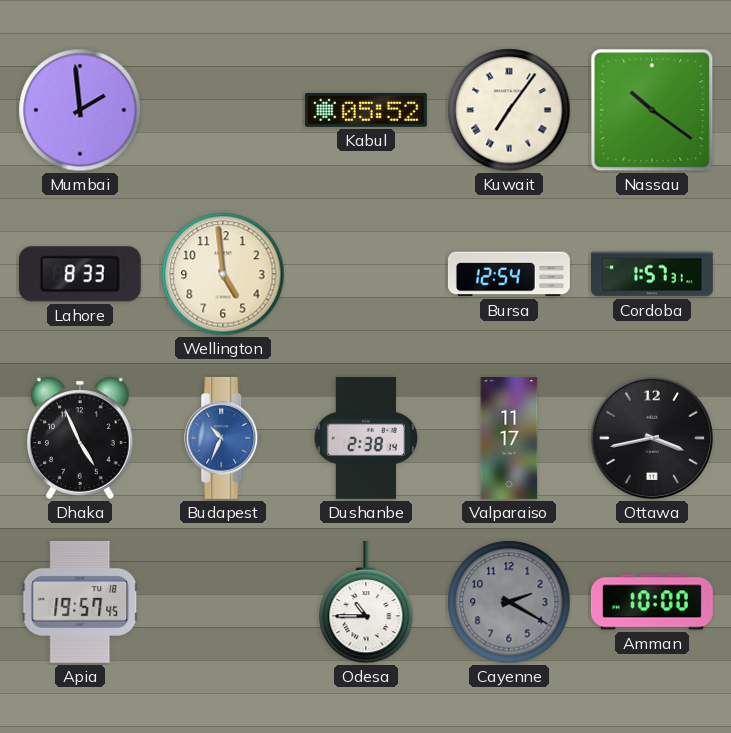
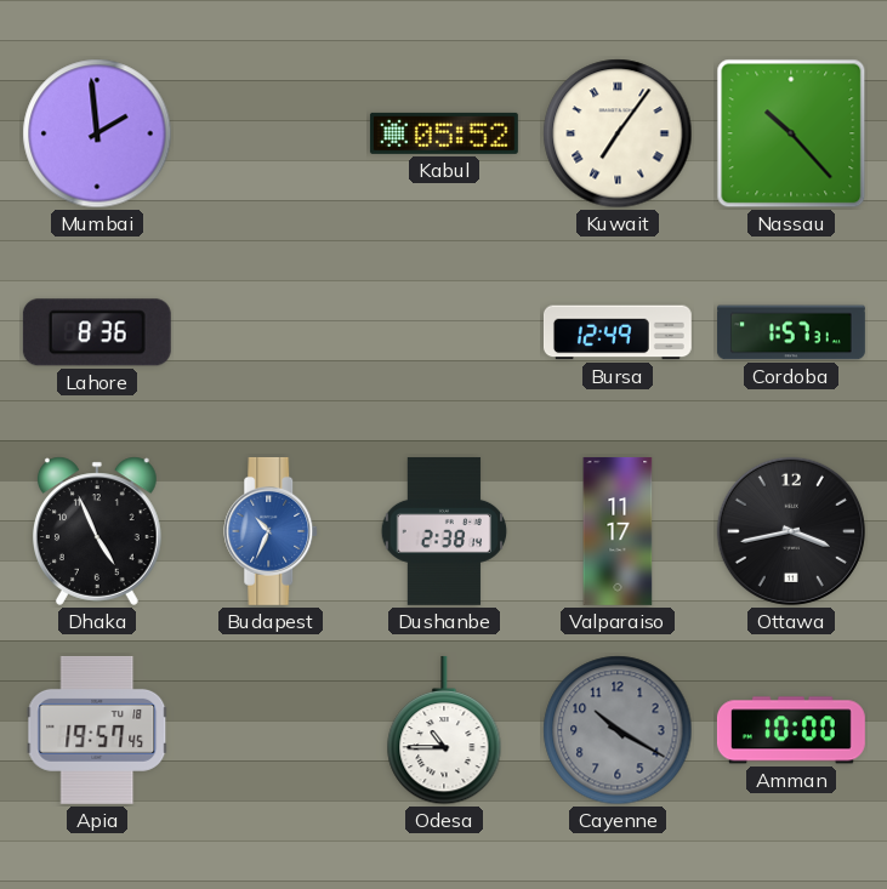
Nassau: 10:21 -> 10:23 (791, 133)
Lahore: 8:33 -> 8:36 (97, 332)
Wellington: 4:59 -> none (223, 274)
Bursa: 12:54 -> 12:49 (618, 332)
Cayenne: 2:20 -> 10:20 (618, 730)
